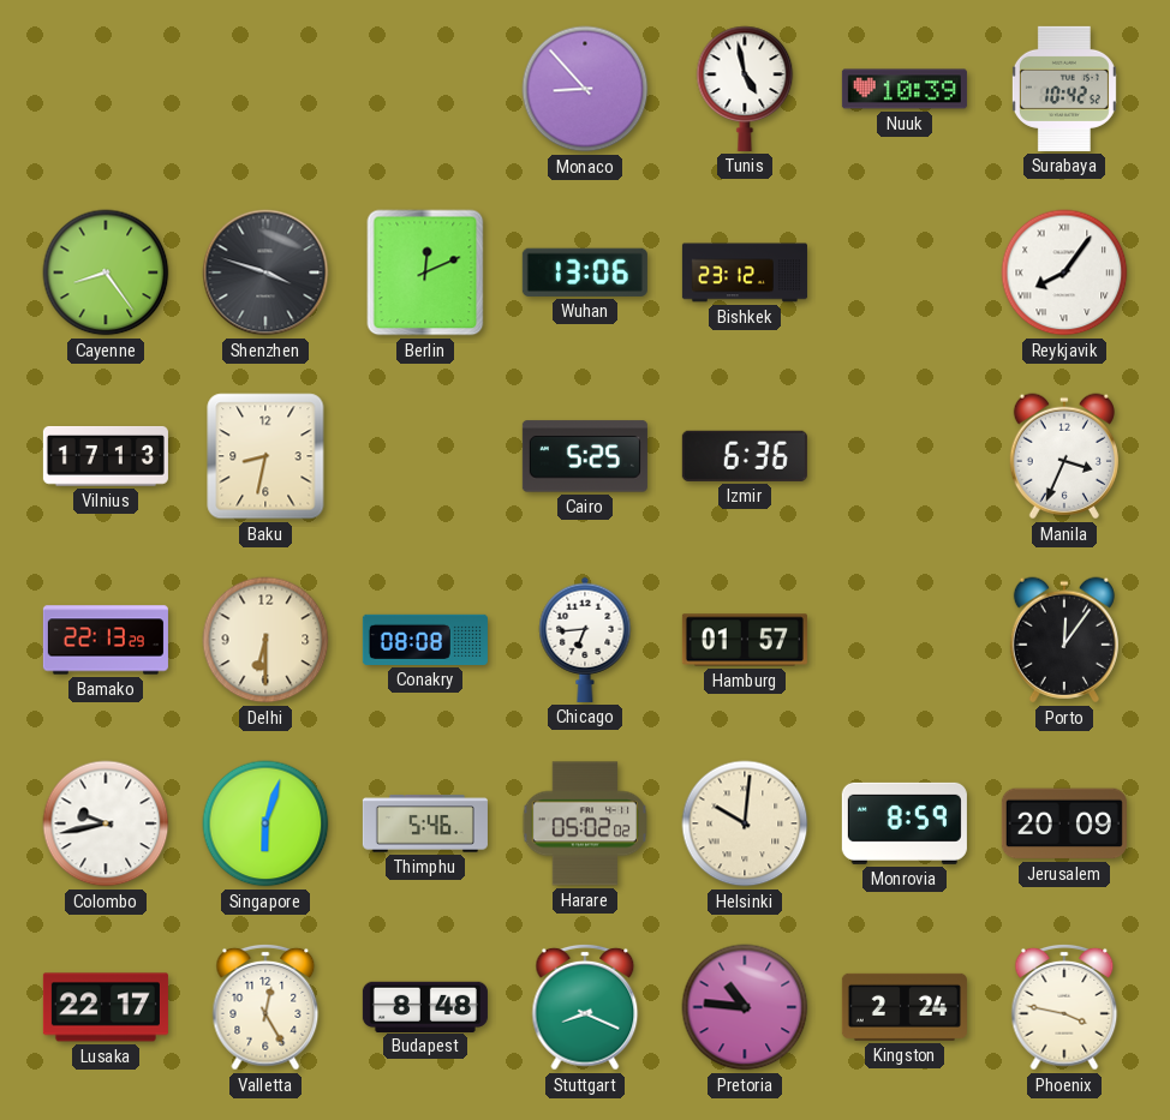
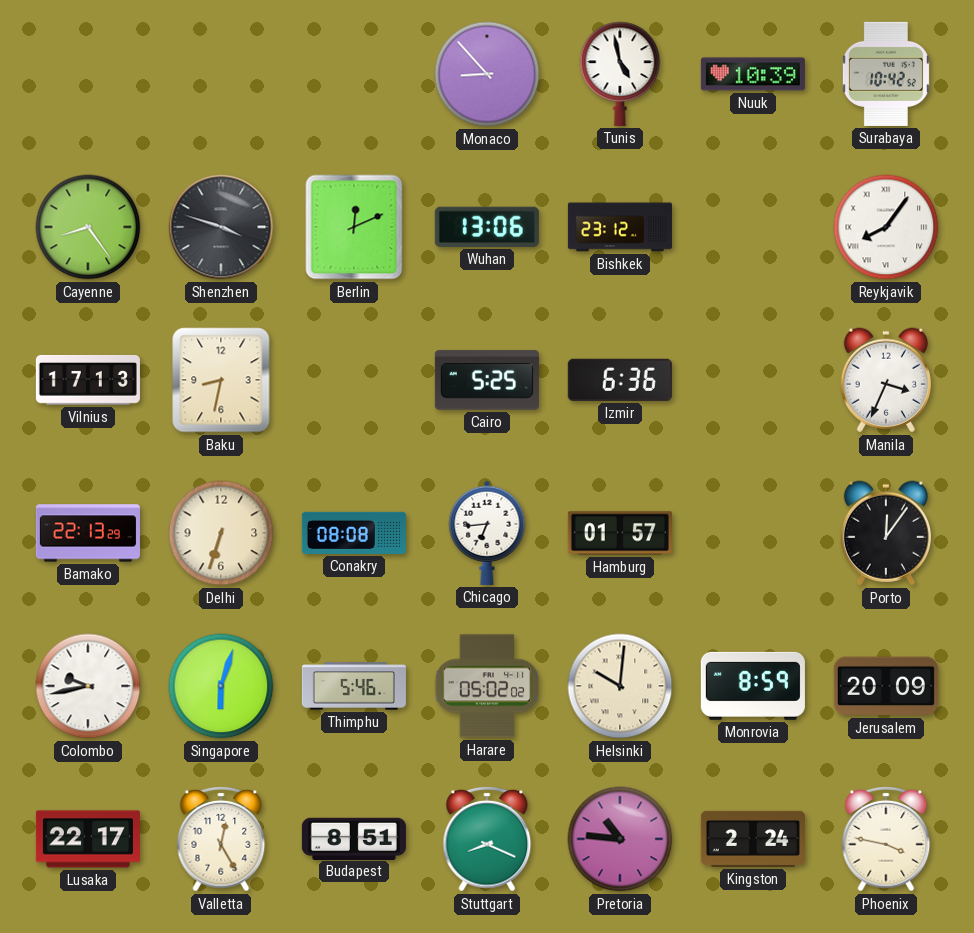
Delhi: 6:30 -> 6:33 (221, 533)
Budapest: 8:48 -> 8:51 (354, 838)
